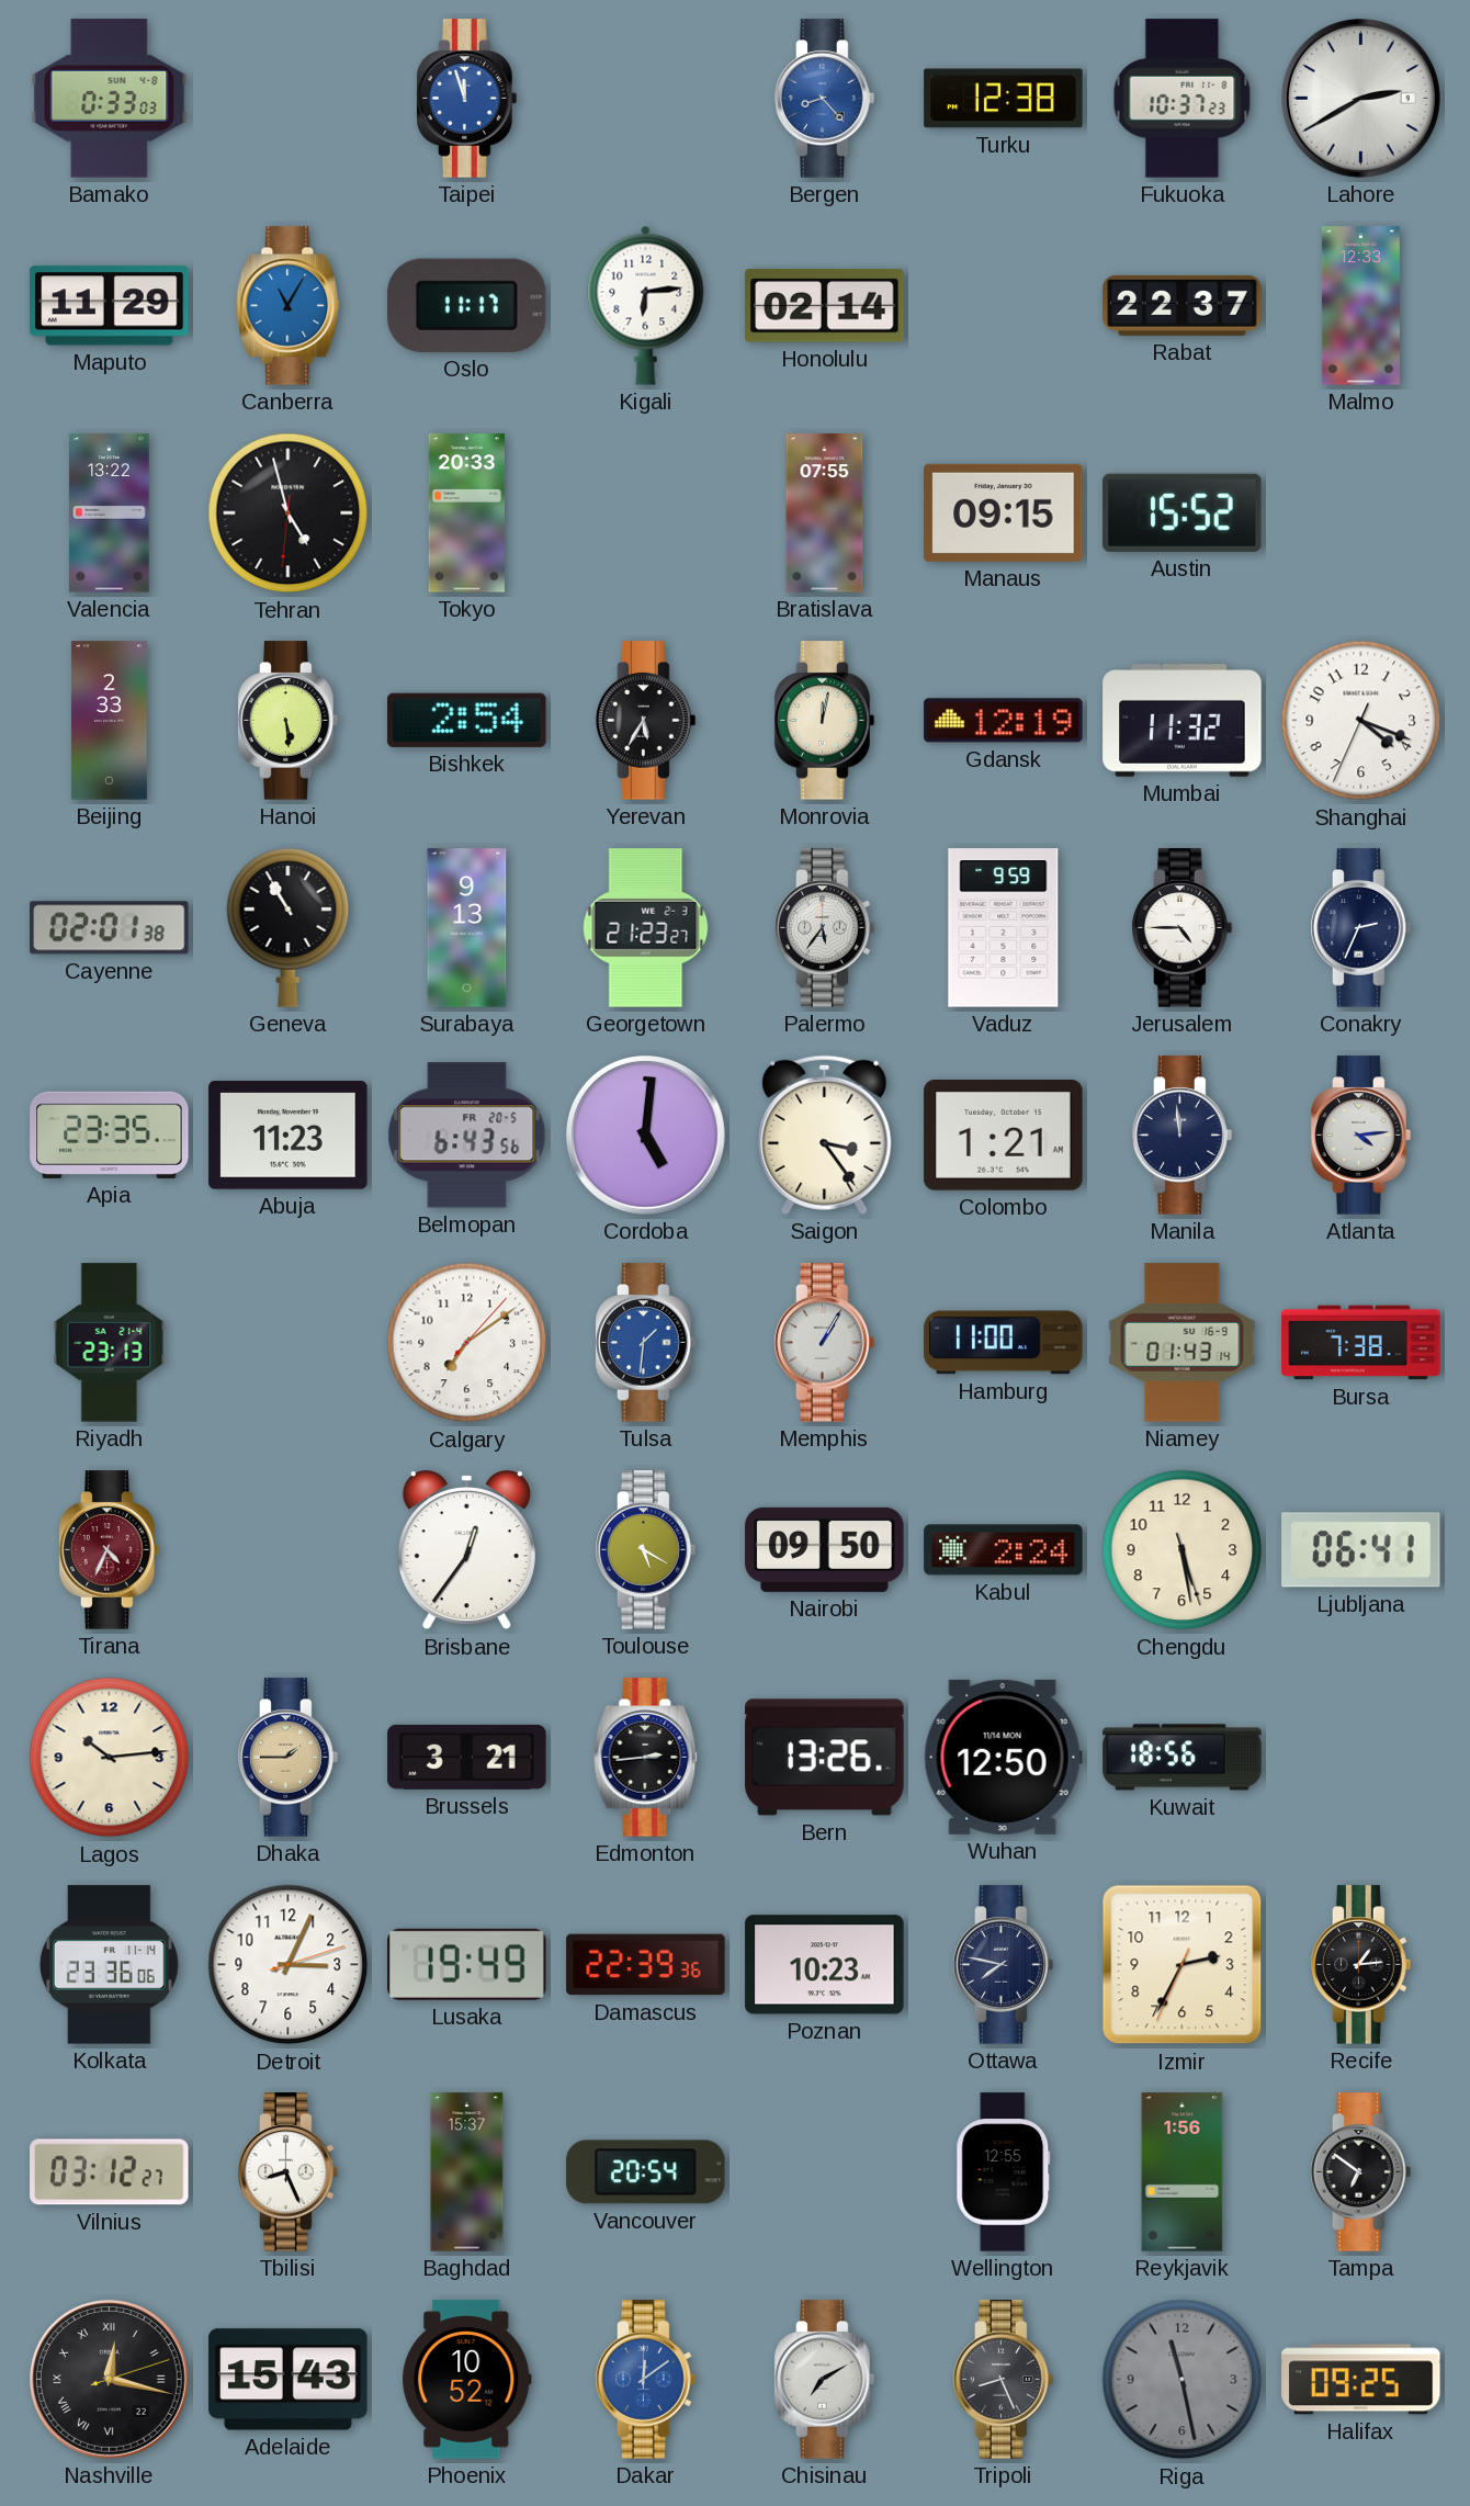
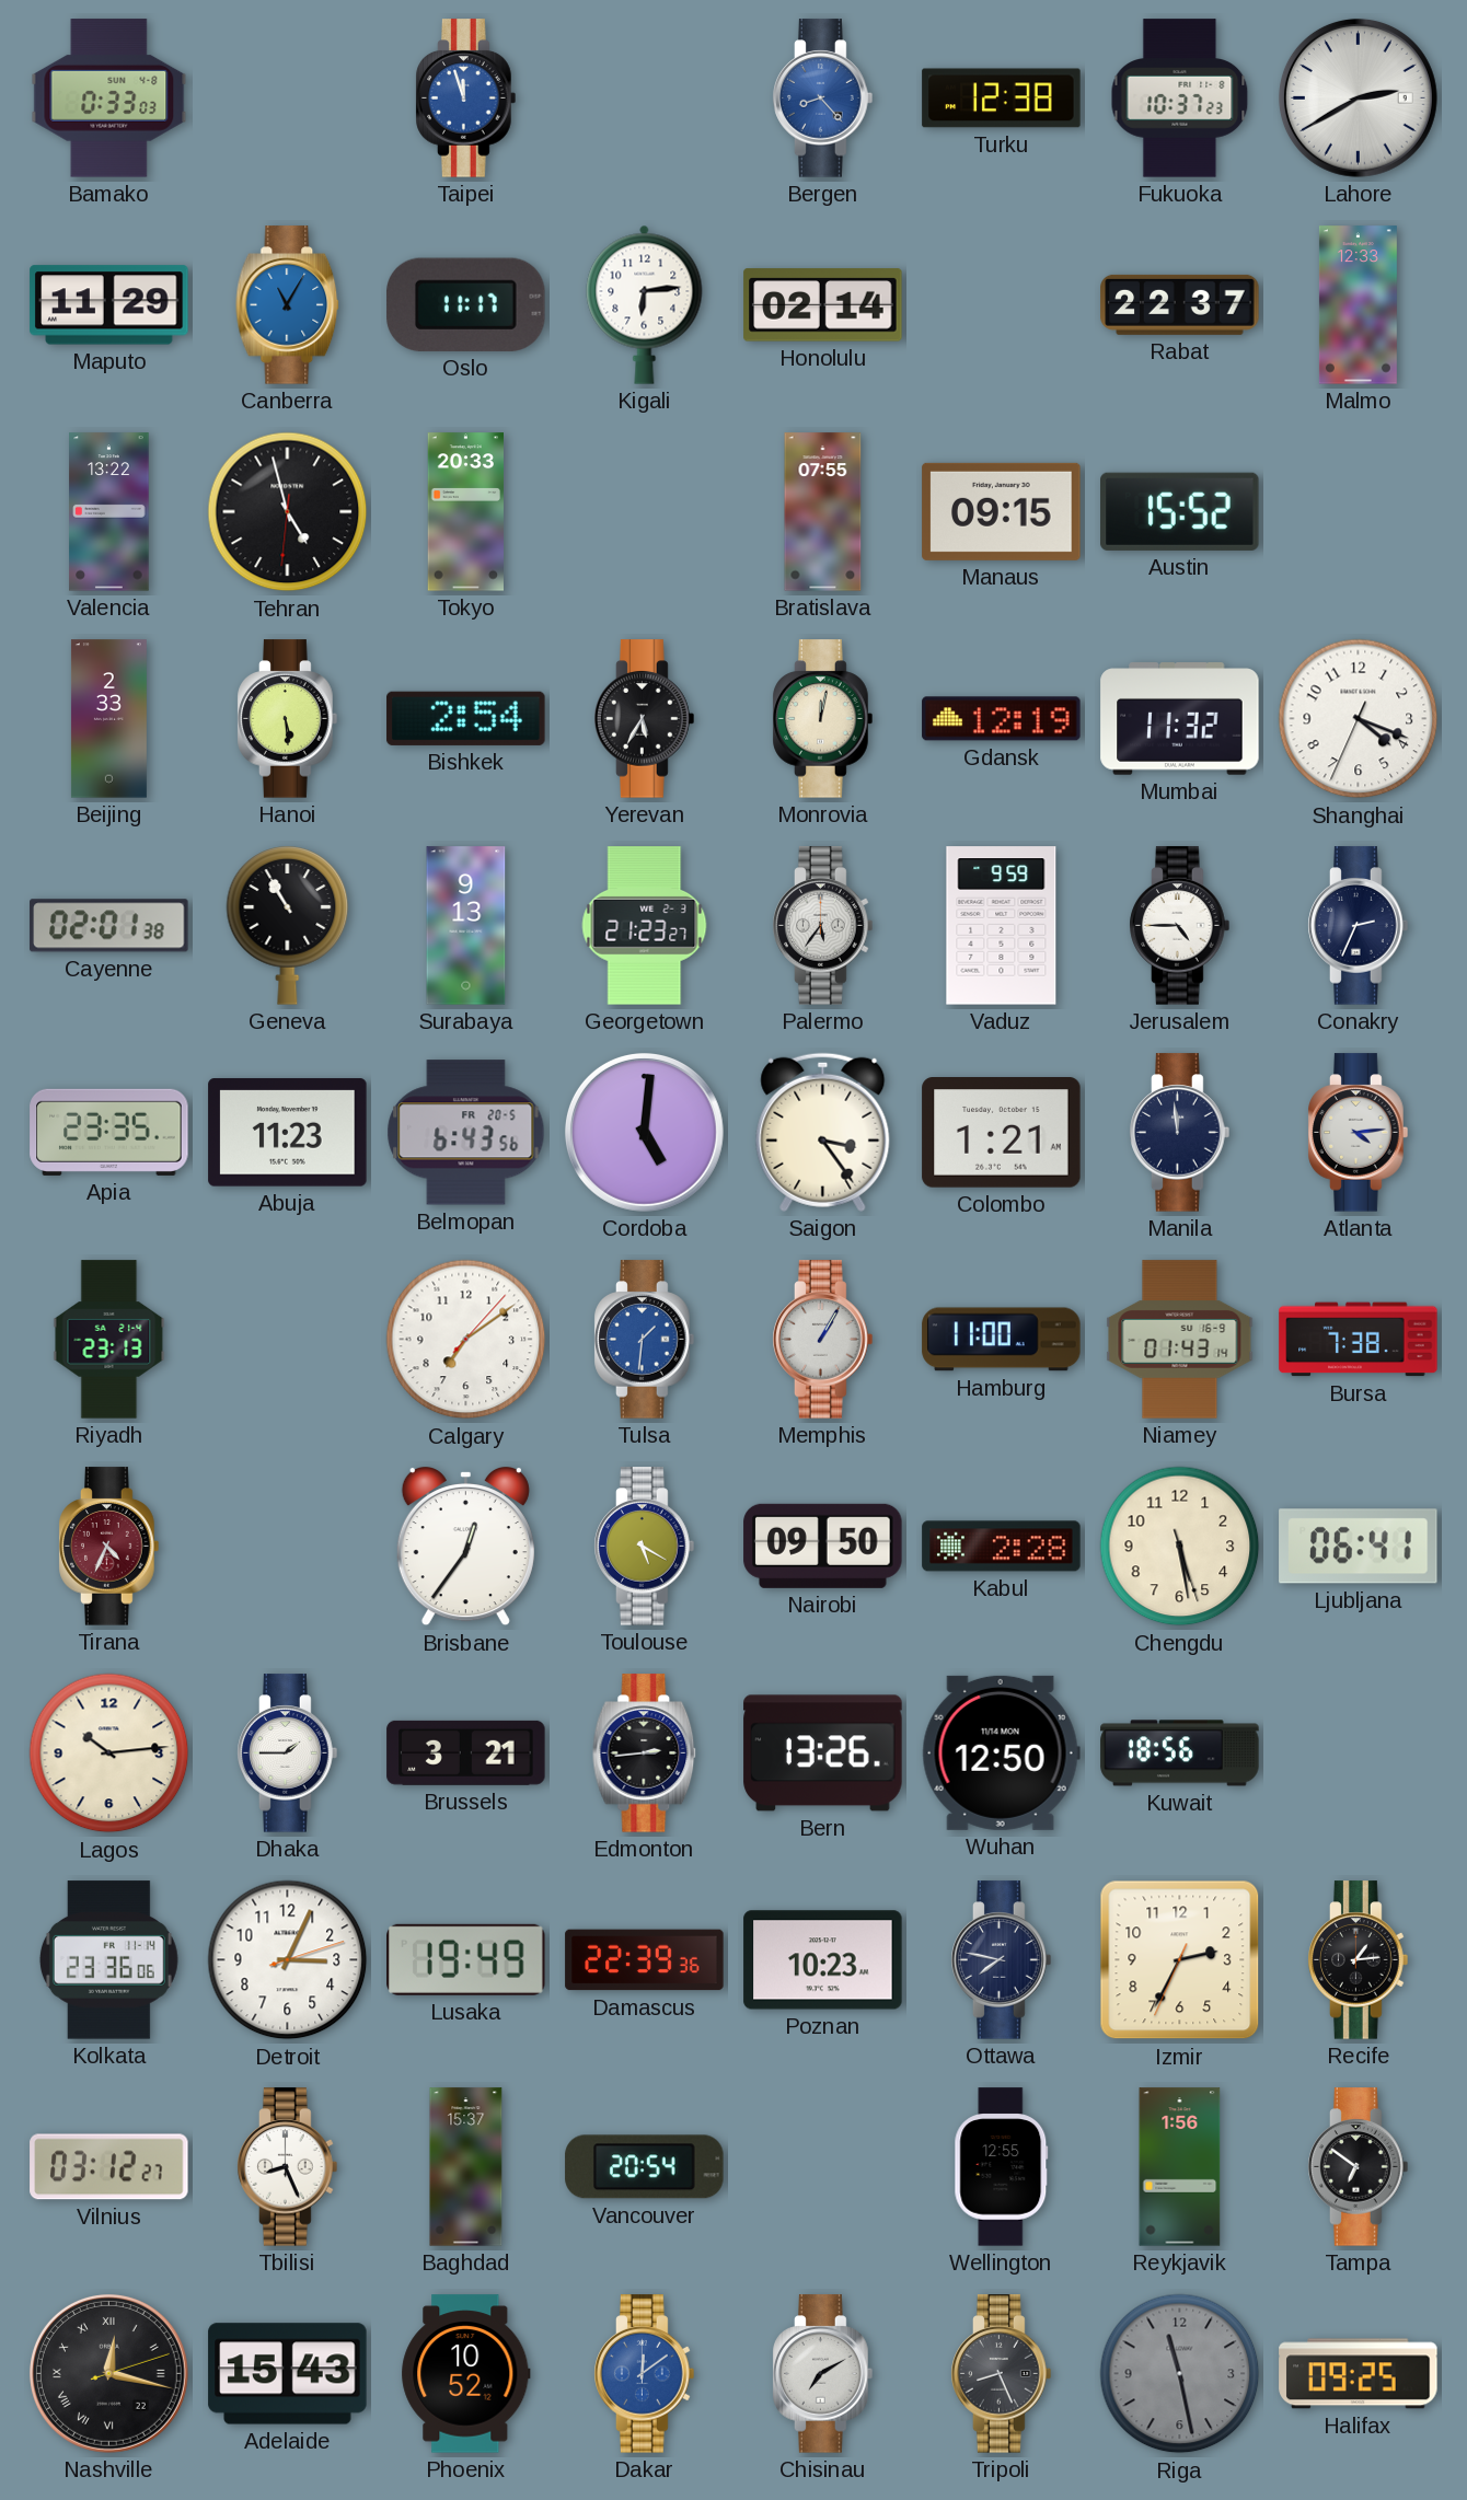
Kabul: 2:24 -> 2:28 (1002, 1547)
Dhaka dial: champagne -> white (288, 1754)
